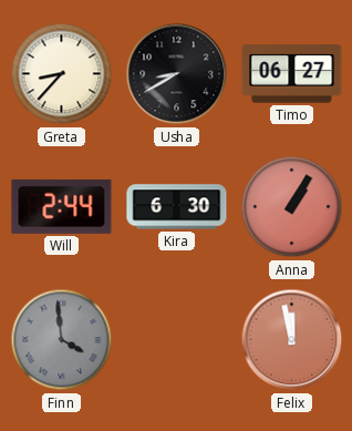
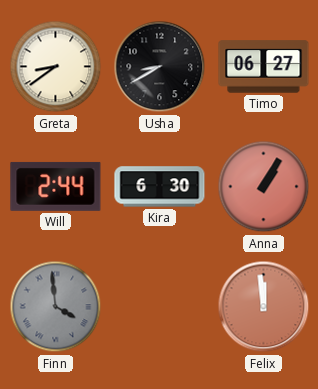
Greta: 8:37 -> 8:39 (56, 67)
Felix: 11:58 -> 11:59 (264, 307)
